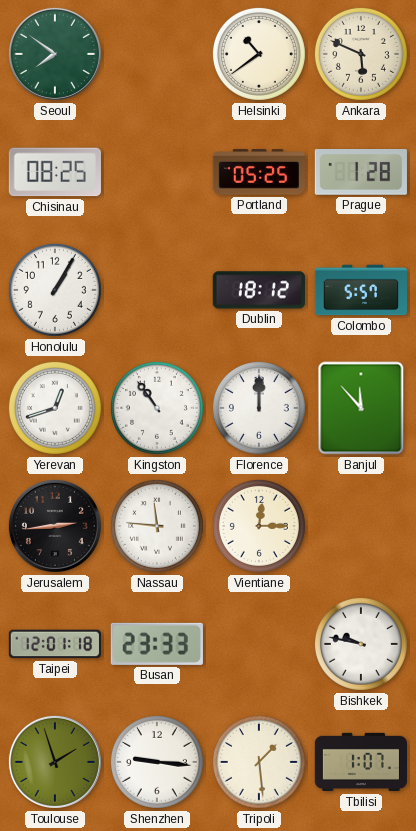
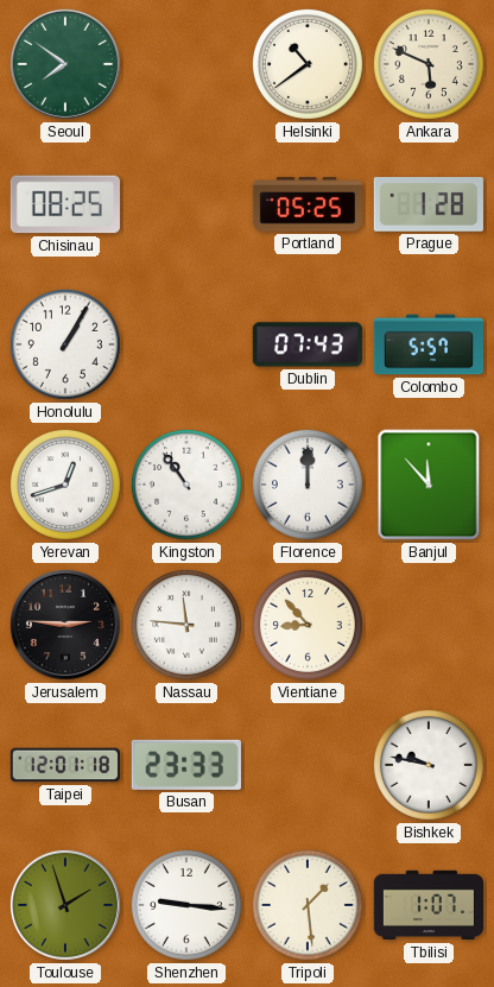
Dublin: 18:12 -> 07:43 (308, 344)
Jerusalem: 2:44 -> 2:46 (65, 625)
Vientiane: 12:15 -> 8:53 (308, 625)
